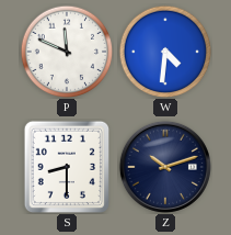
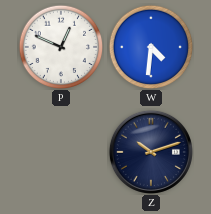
P: 11:49 -> 12:49 (61, 47)
S: 8:30 -> none (66, 166)
